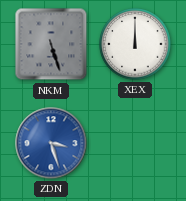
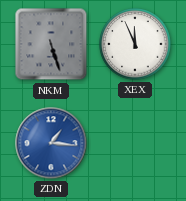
XEX: 12:00 -> 11:56 (135, 44)
ZDN: 3:27 -> 1:16 (51, 143)
